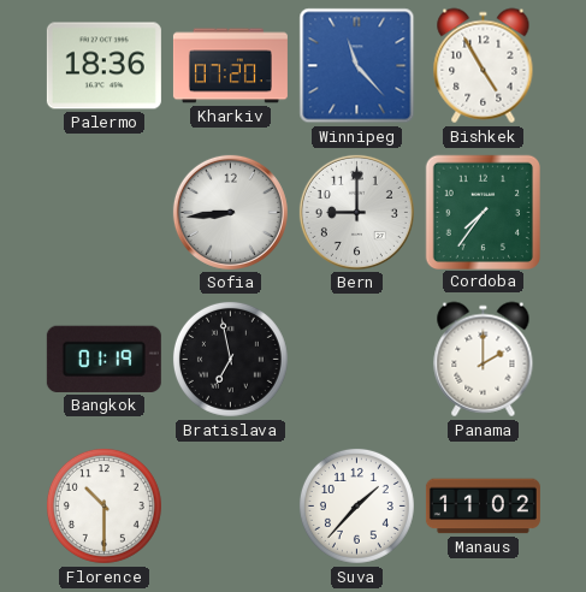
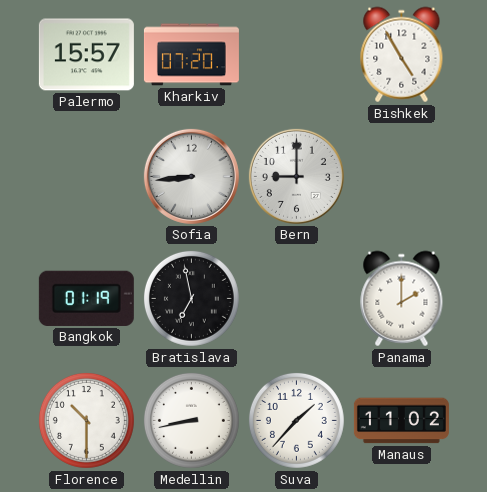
Palermo: 18:36 -> 15:57 (86, 55)
Winnipeg: 11:23 -> none (357, 66)
Cordoba: 7:36 -> none (483, 212)
Medellin: none -> 8:43 (191, 420)
